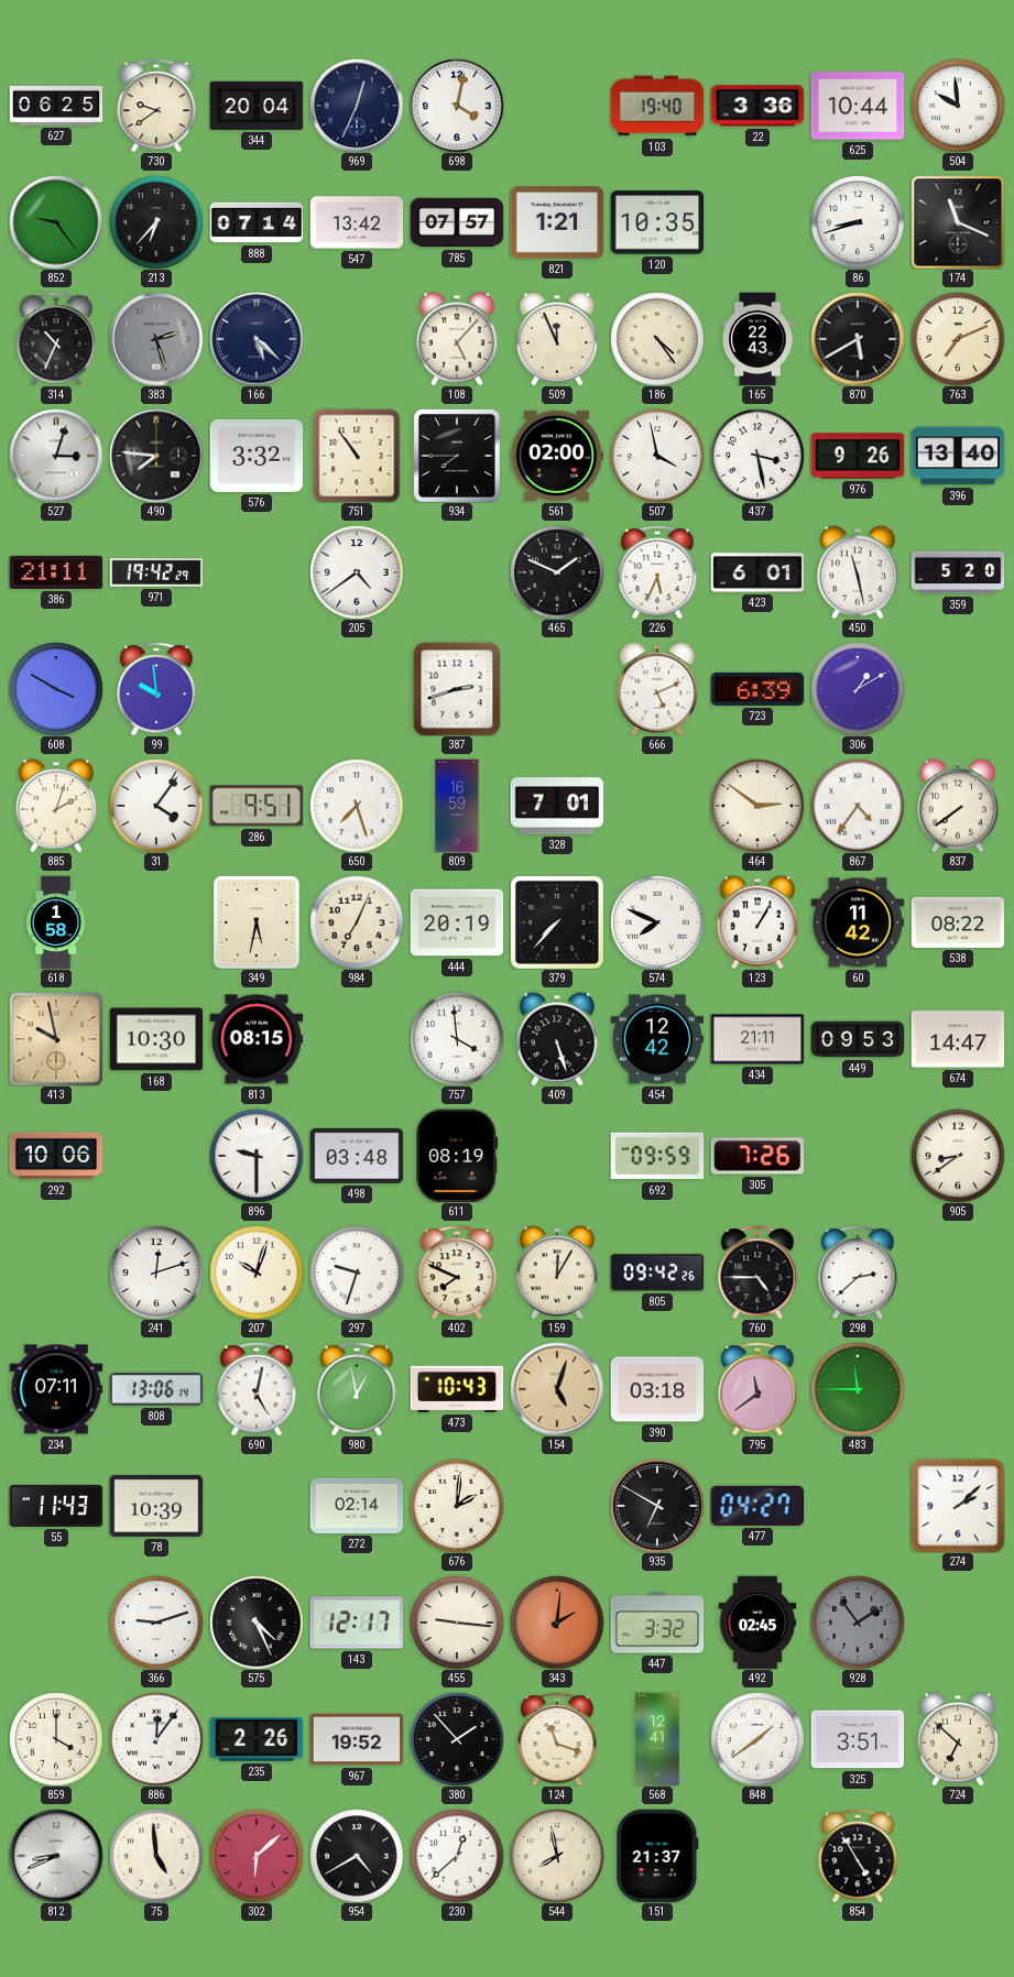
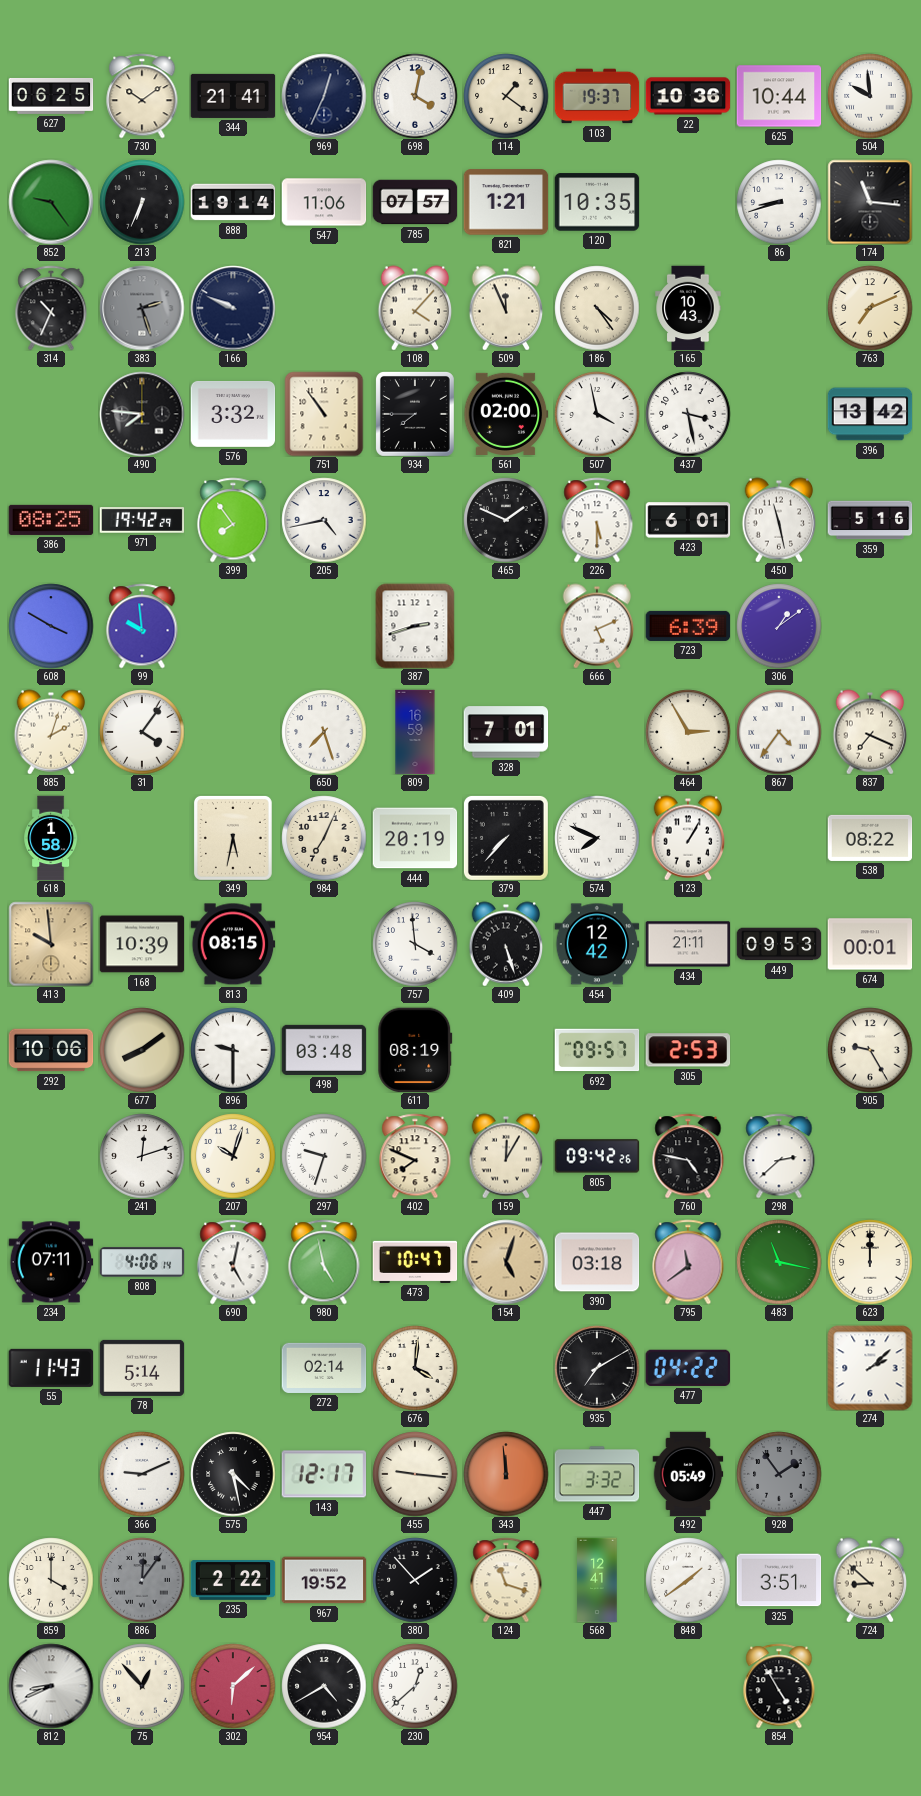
730: 9:39 -> 10:09 (142, 96)
344: 20:04 -> 21:41 (233, 96)
114: none -> 1:21 (506, 96)
103: 19:40 -> 19:37 (597, 96)
22: 3:36 -> 10:36 (688, 96)
213: 6:37 -> 6:34 (142, 202)
888: 07:14 -> 19:14 (233, 202)
547: 13:42 -> 11:06 (324, 202)
174: 11:19 -> 11:16 (870, 202)
166: 5:22 -> 9:49 (233, 308)
108: 5:07 -> 4:07 (415, 308)
165: 22:43 -> 10:43 (688, 308)
870: 5:40 -> none (858, 339)
527: 3:03 -> none (56, 456)
976: 9:26 -> none (858, 456)
396: 13:40 -> 13:42 (870, 414)
386: 21:11 -> 08:25 (51, 520)
399: none -> 7:54 (233, 520)
205: 4:39 -> 4:43 (324, 520)
226: 5:34 -> 5:30 (597, 520)
359: 5:20 -> 5:16 (870, 520)
306: 1:10 -> 1:09 (779, 626)
286: 9:51 -> none (257, 806)
464: 2:51 -> 2:55 (688, 732)
837: 7:39 -> 7:19 (870, 732)
60: 11:42 -> none (858, 922)
413: 9:58 -> 9:59 (51, 944)
168: 10:30 -> 10:39 (142, 944)
674: 14:47 -> 00:01 (870, 944)
677: none -> 8:09 (142, 1050)
692: 09:59 -> 09:57 (597, 1050)
305: 7:26 -> 2:53 (688, 1050)
905: 8:39 -> 9:25 (870, 1050)
760: 4:45 -> 4:47 (688, 1156)
808: 13:06 -> 4:06 (142, 1262)
980: 12:58 -> 4:58 (324, 1262)
473: 10:43 -> 10:47 (415, 1262)
483: 11:45 -> 11:17 (779, 1262)
623: none -> 12:00 (870, 1262)
78: 10:39 -> 5:14 (142, 1368)
676: 2:01 -> 4:01 (415, 1368)
935: 6:50 -> 7:10 (597, 1368)
477: 04:27 -> 04:22 (687, 1368)
366: 9:12 -> 9:11 (142, 1474)
575: 4:26 -> 4:28 (233, 1474)
343: 2:01 -> 11:59 (506, 1474)
492: 02:45 -> 05:49 (688, 1474)
886 dial: white -> grey (142, 1580)
235: 2:26 -> 2:22 (233, 1580)
724: 6:52 -> 8:52 (870, 1580)
75: 4:59 -> 12:53 (142, 1686)
544: 7:58 -> none (557, 1856)
151: 21:37 -> none (657, 1856)
